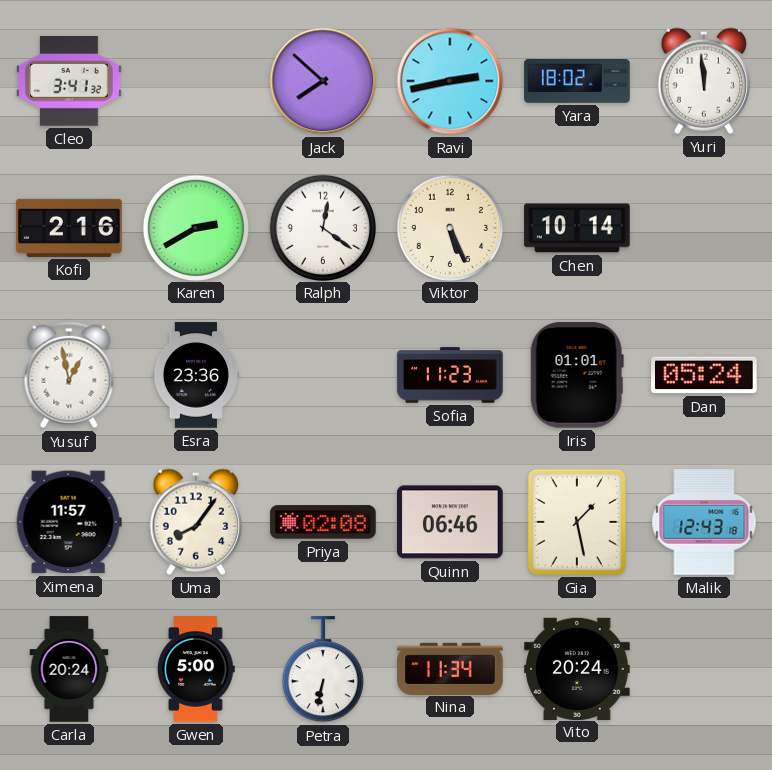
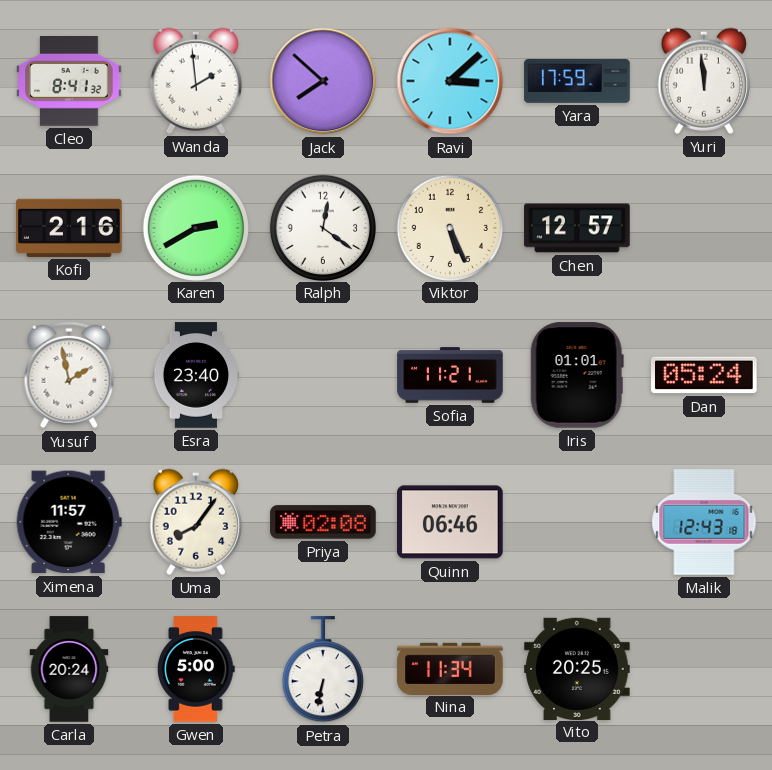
Cleo: 3:41 -> 8:41 (69, 82)
Wanda: none -> 1:59 (195, 81)
Ravi: 2:43 -> 3:08 (450, 81)
Yara: 18:02 -> 17:59 (577, 82)
Chen: 10:14 -> 12:57 (577, 228)
Yusuf: 12:58 -> 1:58 (69, 375)
Esra: 23:36 -> 23:40 (196, 375)
Sofia: 11:23 -> 11:21 (450, 375)
Gia: 1:28 -> none (577, 522)
Vito: 20:24 -> 20:25 (577, 668)
